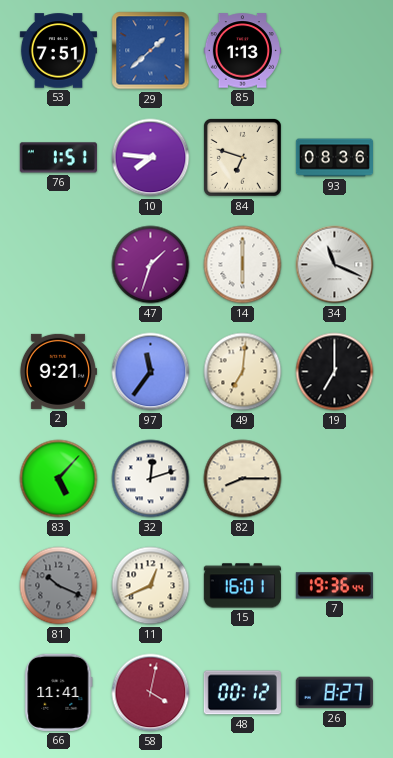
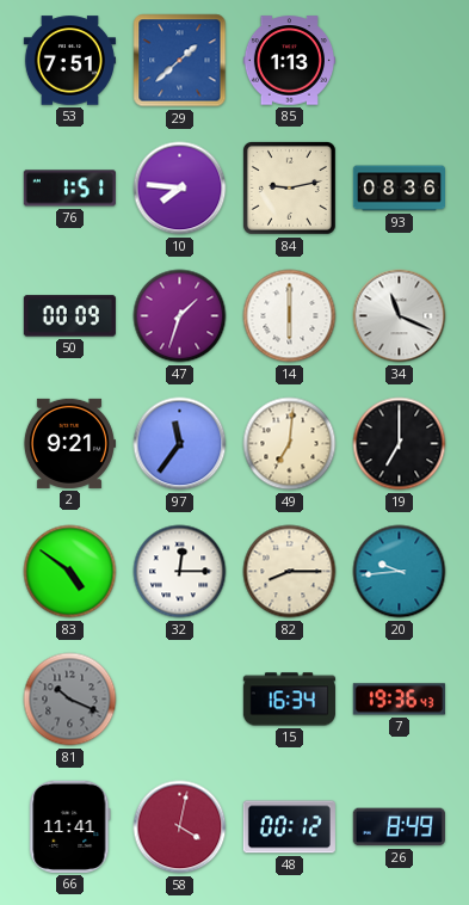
84: 6:48 -> 9:13 (289, 187)
50: none -> 00:09 (69, 316)
83: 5:07 -> 4:51 (70, 572)
32: 12:12 -> 12:15 (180, 572)
20: none -> 9:44 (400, 572)
11: 12:41 -> none (151, 586)
15: 16:01 -> 16:34 (289, 700)
7: 19:36:44 -> 19:36:43 (399, 700)
26: 8:27 -> 8:49 (399, 827)
